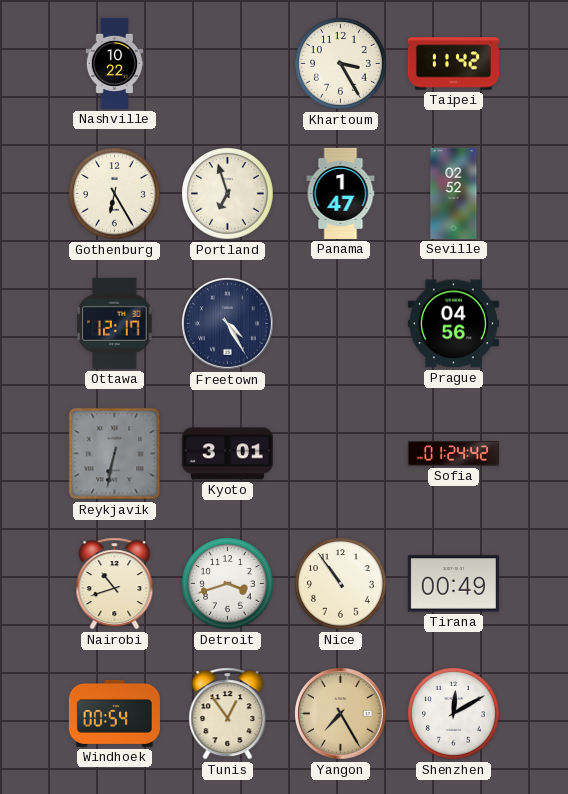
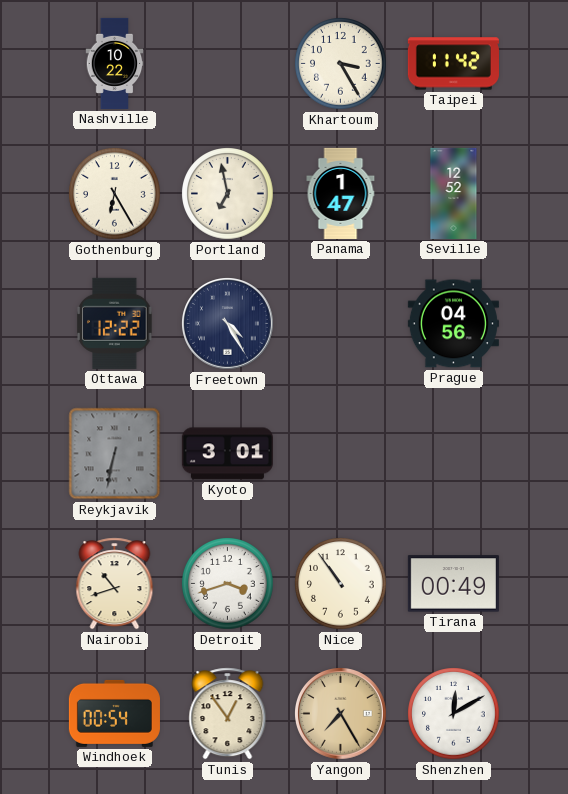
Portland: 6:57 -> 6:58 (228, 194)
Seville: 02:52 -> 12:52 (454, 193)
Ottawa: 12:17 -> 12:22 (115, 323)
Sofia: 01:24 -> none (453, 454)
